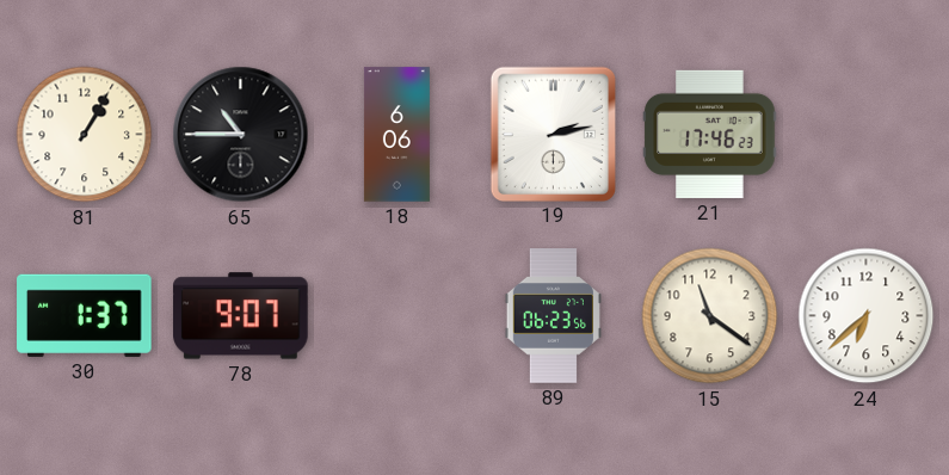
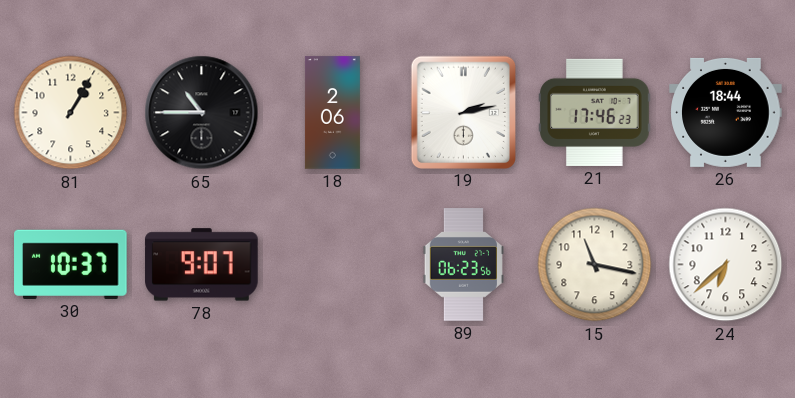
18: 6:06 -> 2:06 (332, 113)
26: none -> 18:44 (726, 112)
30: 1:37 -> 10:37 (71, 264)
15: 11:21 -> 11:17 (595, 265)
